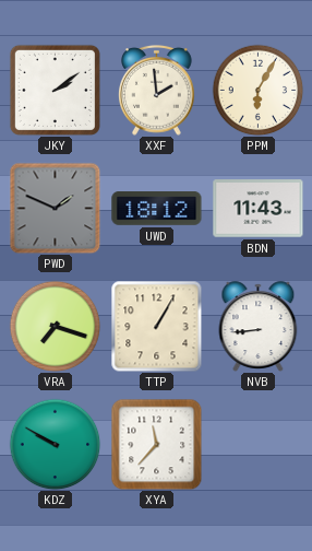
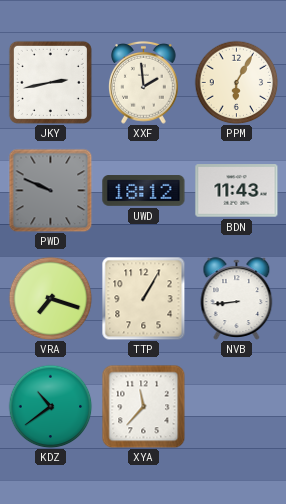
JKY: 2:09 -> 2:43 (50, 82)
PWD: 1:49 -> 9:49 (50, 190)
KDZ: 9:50 -> 10:39 (50, 406)
